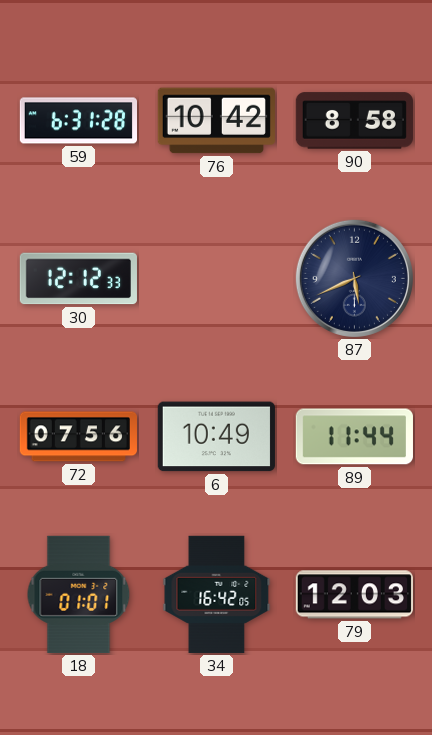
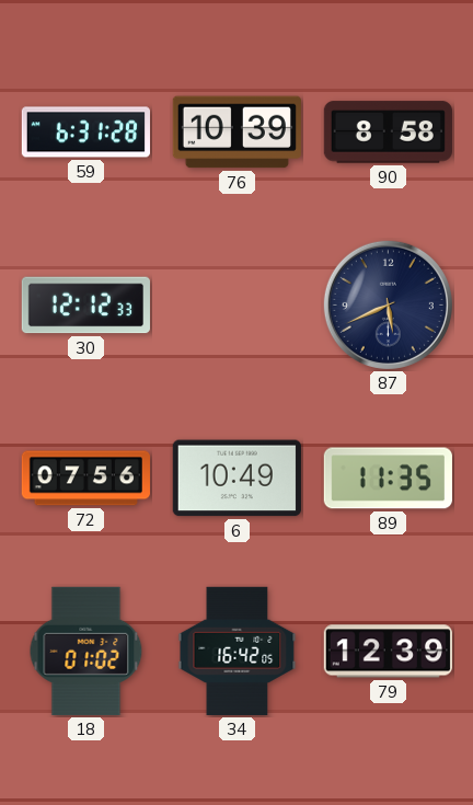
76: 10:42 -> 10:39 (236, 133)
89: 11:44 -> 11:35 (388, 479)
18: 01:01 -> 01:02 (86, 651)
79: 12:03 -> 12:39 (388, 652)
